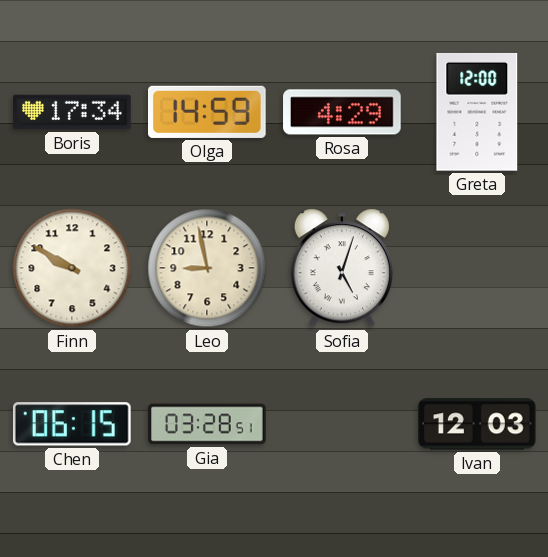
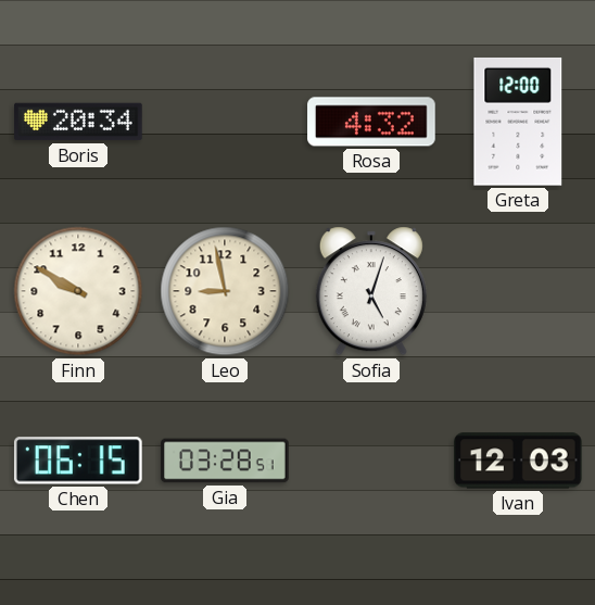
Boris: 17:34 -> 20:34 (78, 122)
Olga: 14:59 -> none (208, 112)
Rosa: 4:29 -> 4:32 (371, 122)
